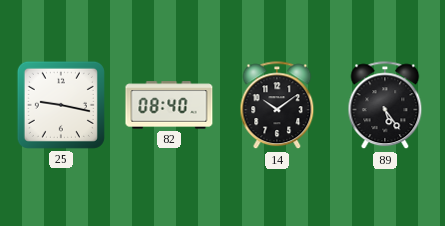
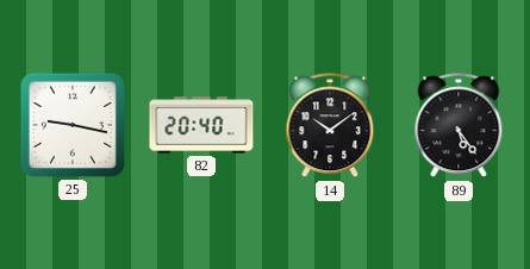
82: 08:40 -> 20:40 (201, 125)
